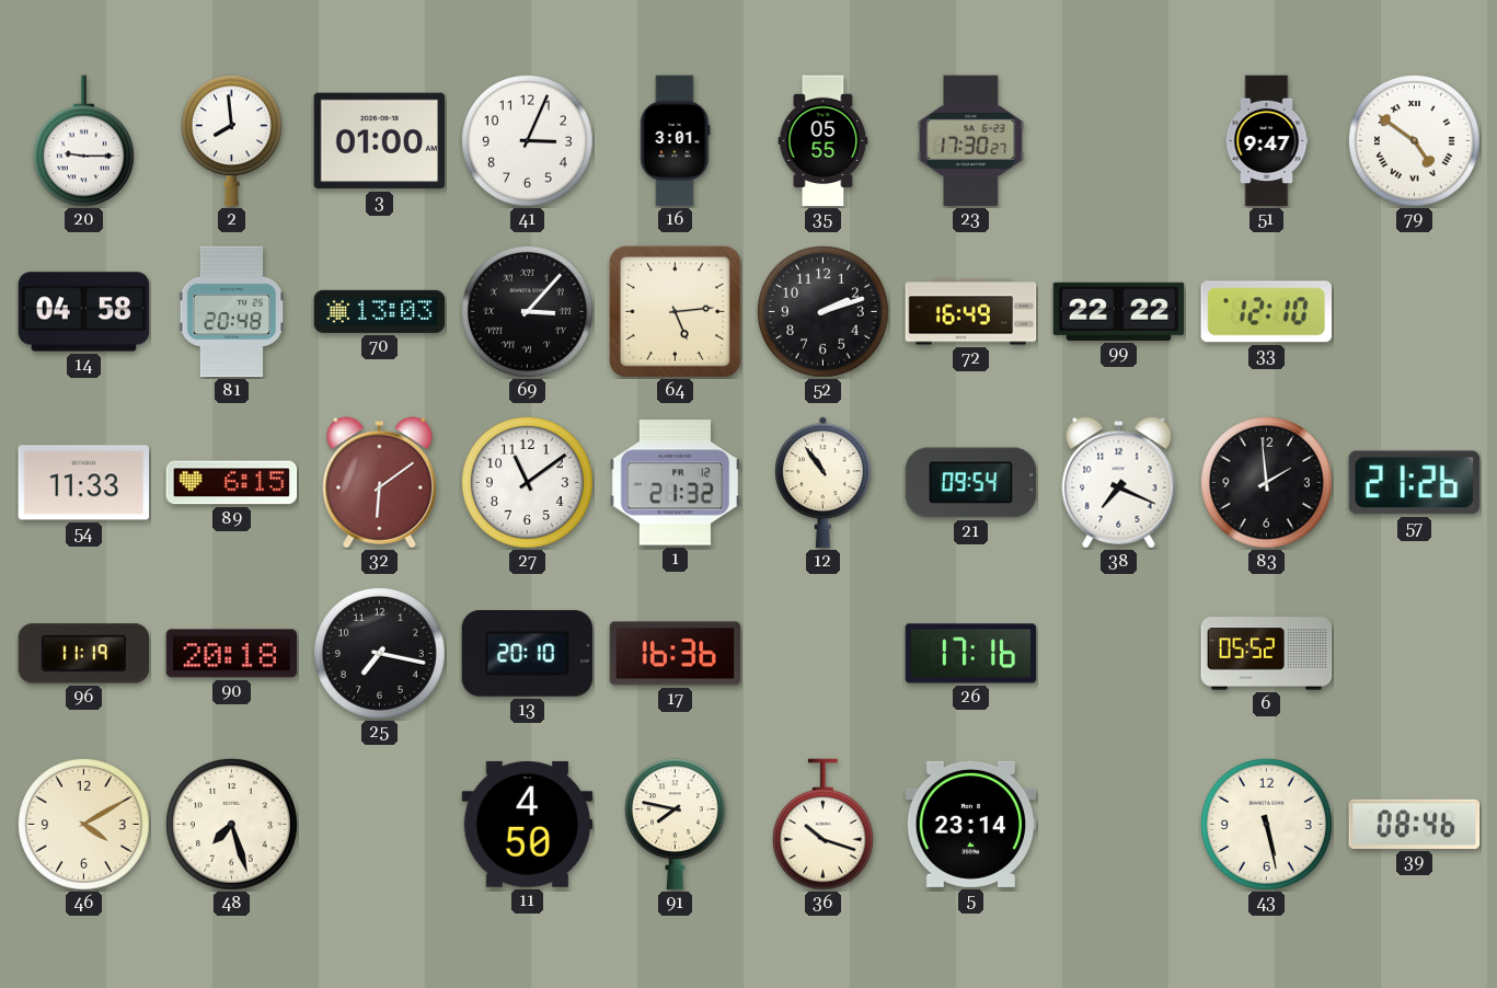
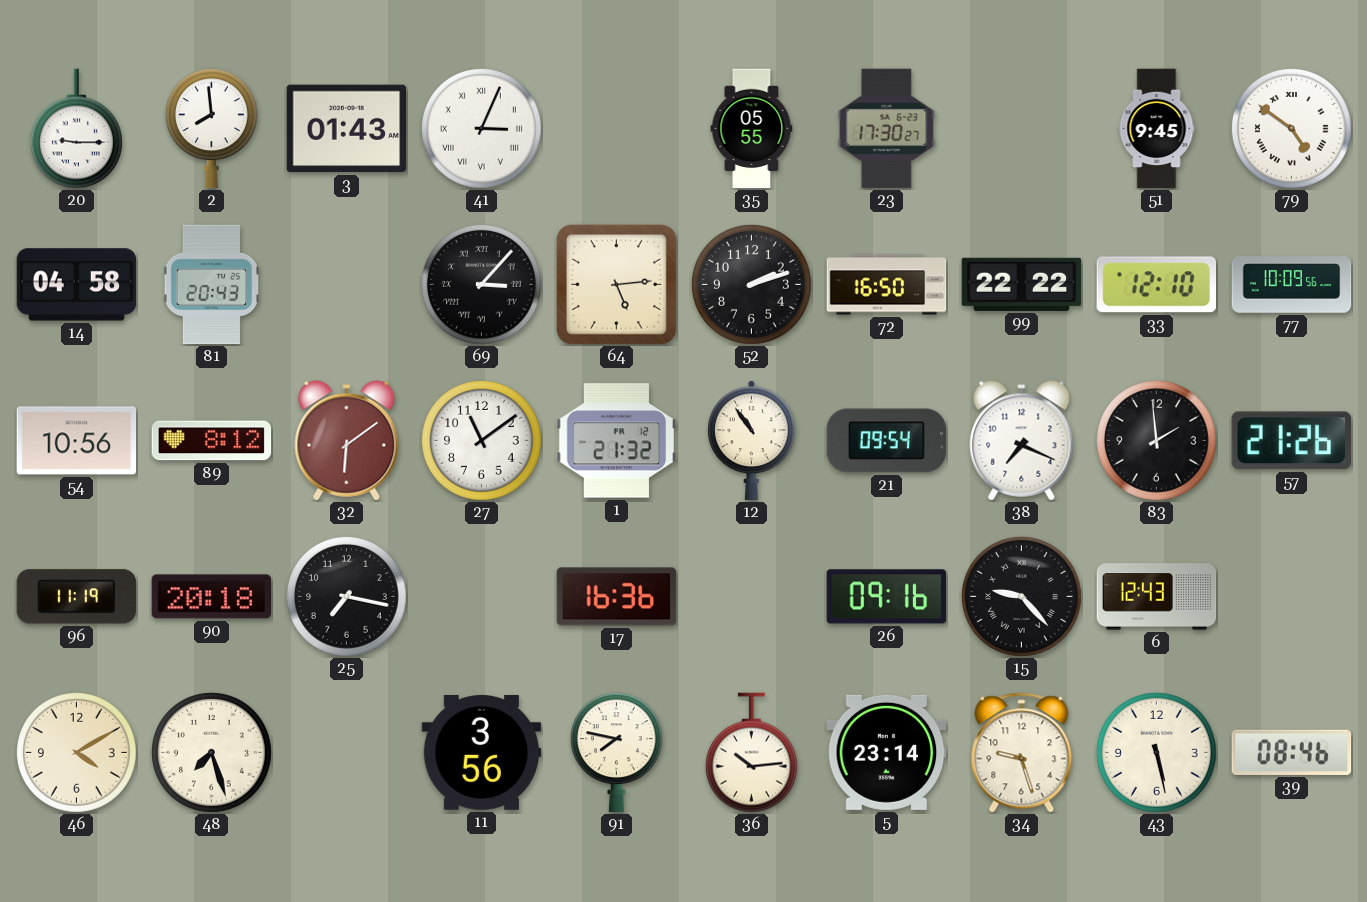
3: 01:00 -> 01:43 (347, 129)
41 numerals: Arabic -> Roman (481, 128)
16: 3:01 -> none (676, 141)
51: 9:47 -> 9:45 (1157, 129)
81: 20:48 -> 20:43 (212, 285)
70: 13:03 -> none (380, 311)
72: 16:49 -> 16:50 (887, 285)
77: none -> 10:09 (1292, 285)
54: 11:33 -> 10:56 (77, 441)
89: 6:15 -> 8:12 (212, 441)
13: 20:10 -> none (528, 654)
26: 17:16 -> 09:16 (887, 597)
15: none -> 9:23 (1021, 596)
6: 05:52 -> 12:43 (1157, 597)
11: 4:50 -> 3:56 (482, 752)
36: 10:18 -> 10:14 (751, 753)
34: none -> 9:27 (1022, 753)
